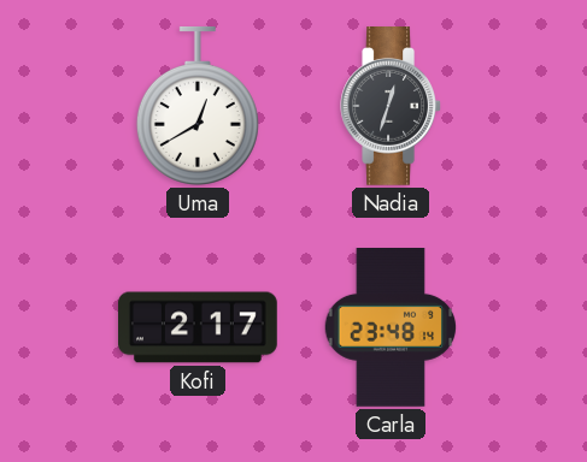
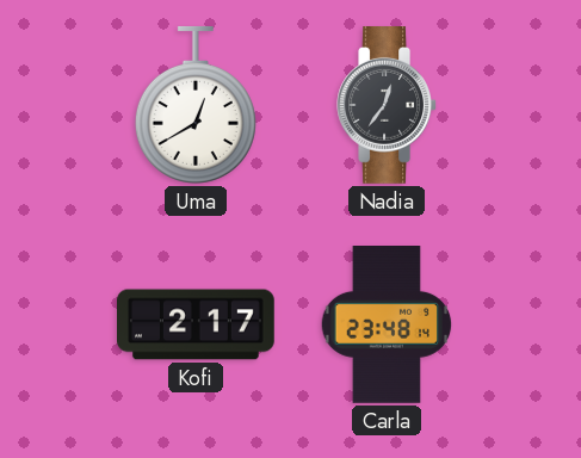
Nadia: 12:33 -> 12:36 (387, 106)
